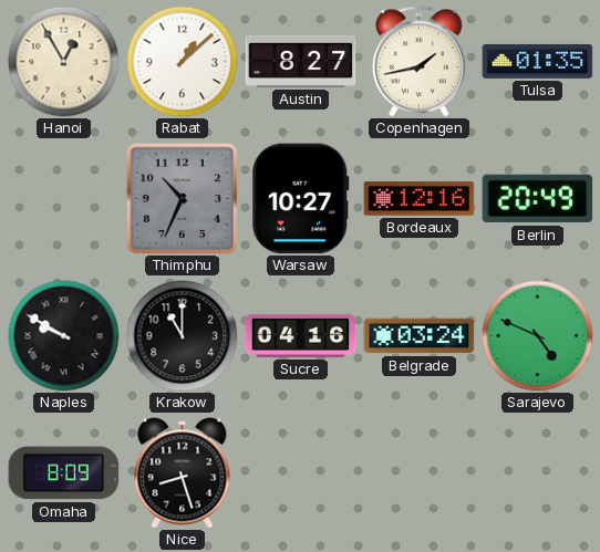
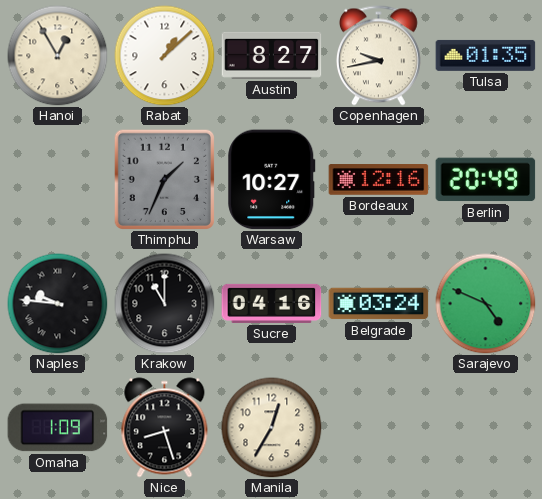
Copenhagen: 1:43 -> 9:43 (379, 56)
Thimphu: 10:34 -> 1:34 (164, 179)
Naples: 9:50 -> 9:46 (58, 304)
Omaha: 8:09 -> 1:09 (58, 428)
Manila: none -> 12:35 (272, 428)
